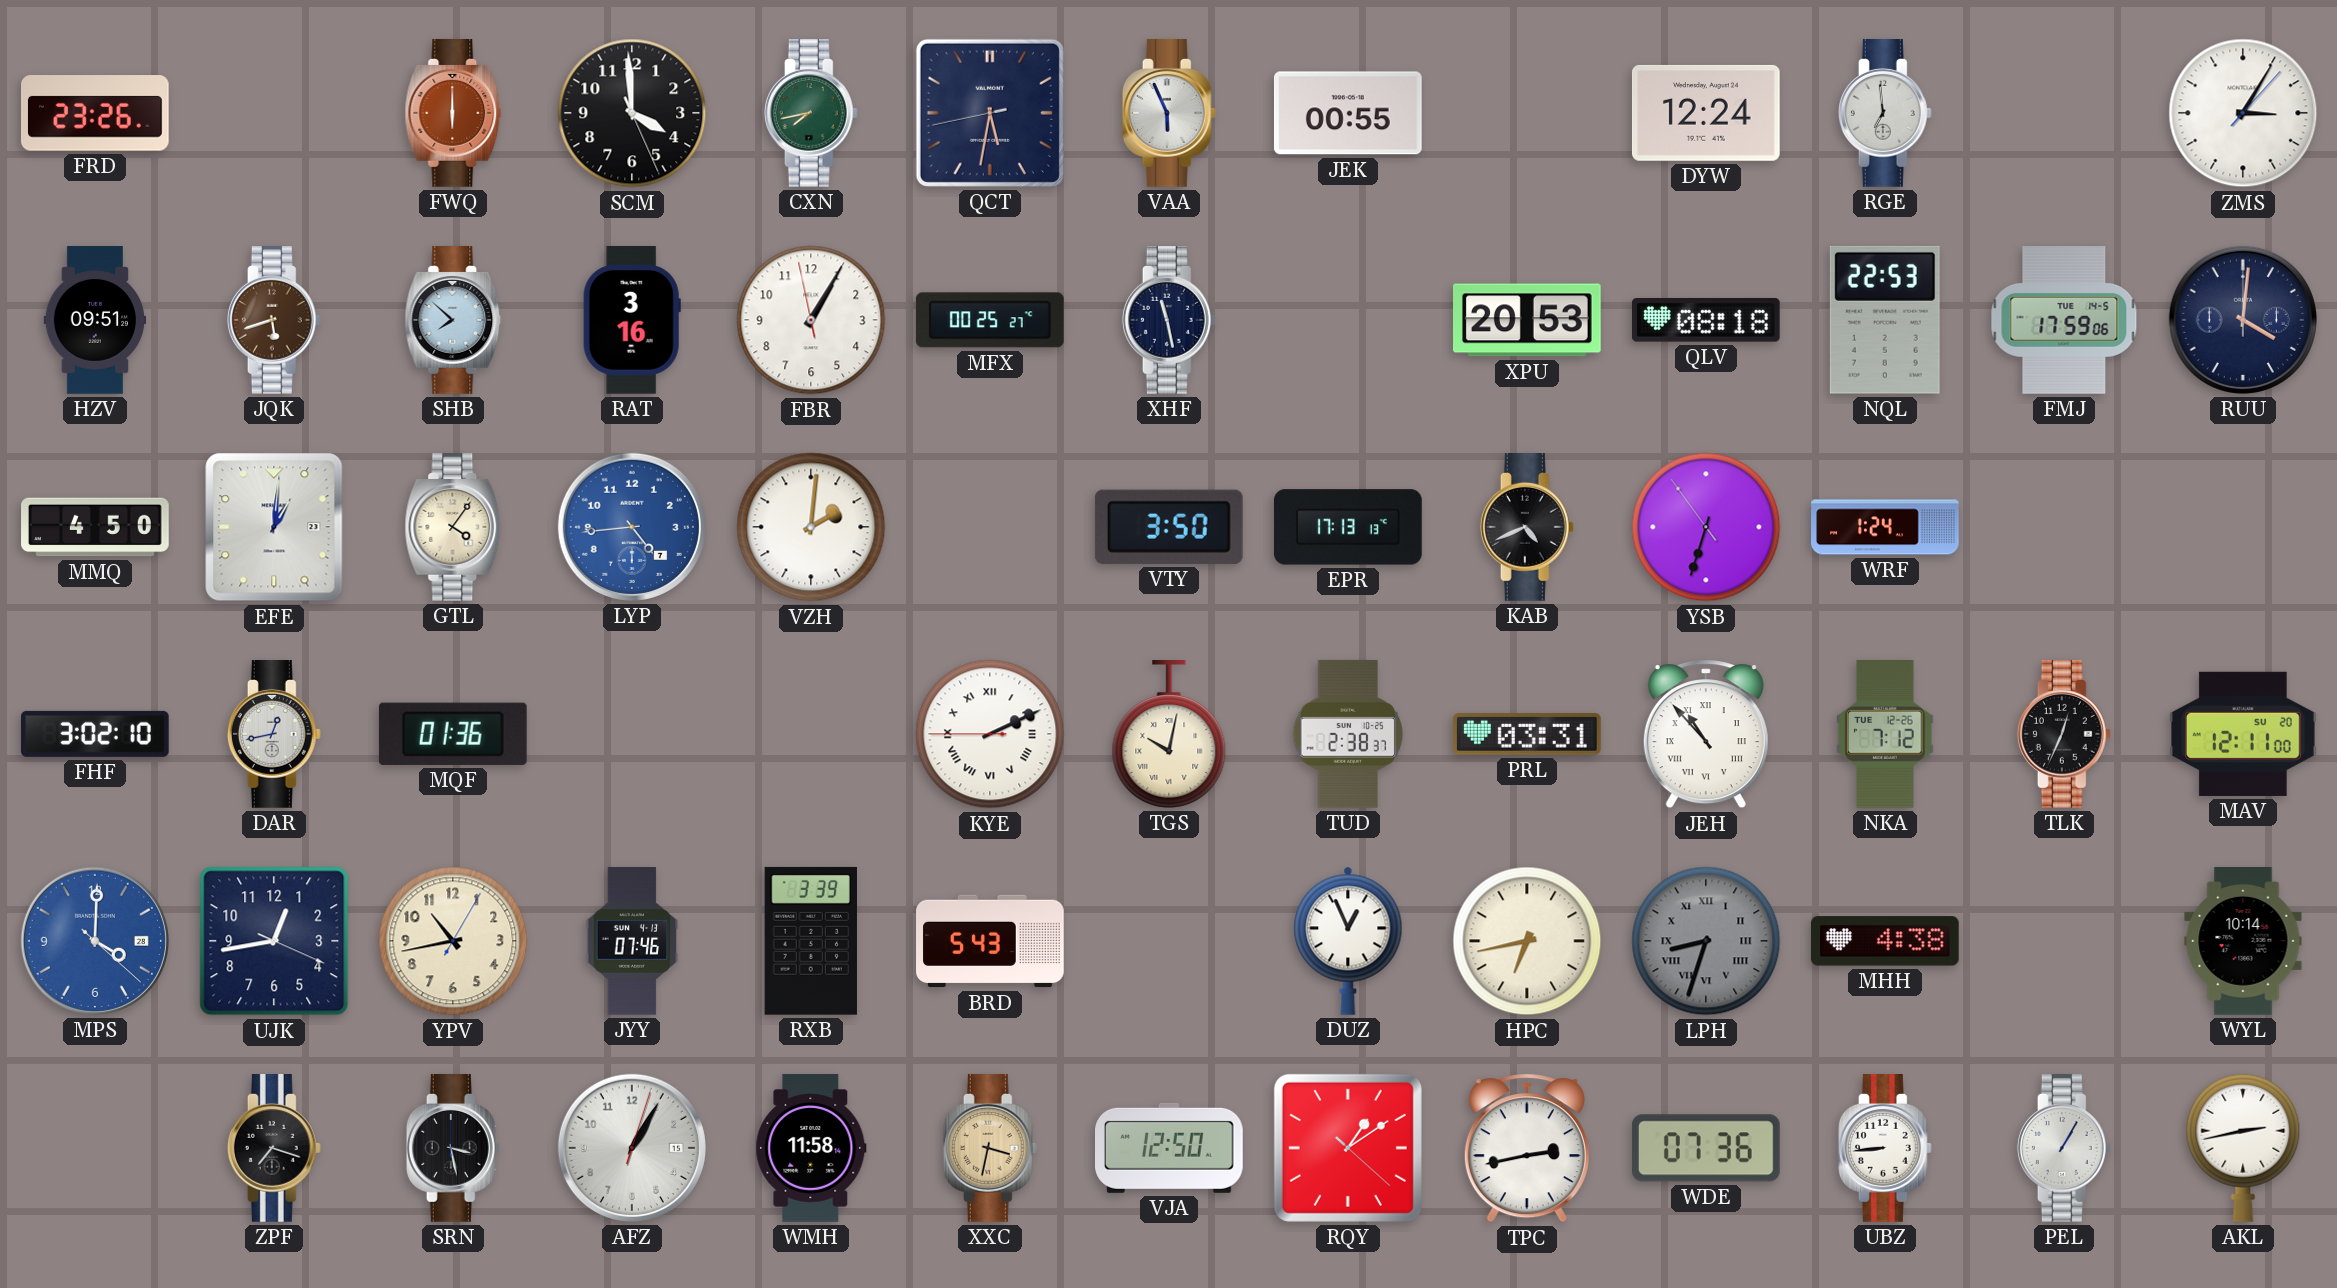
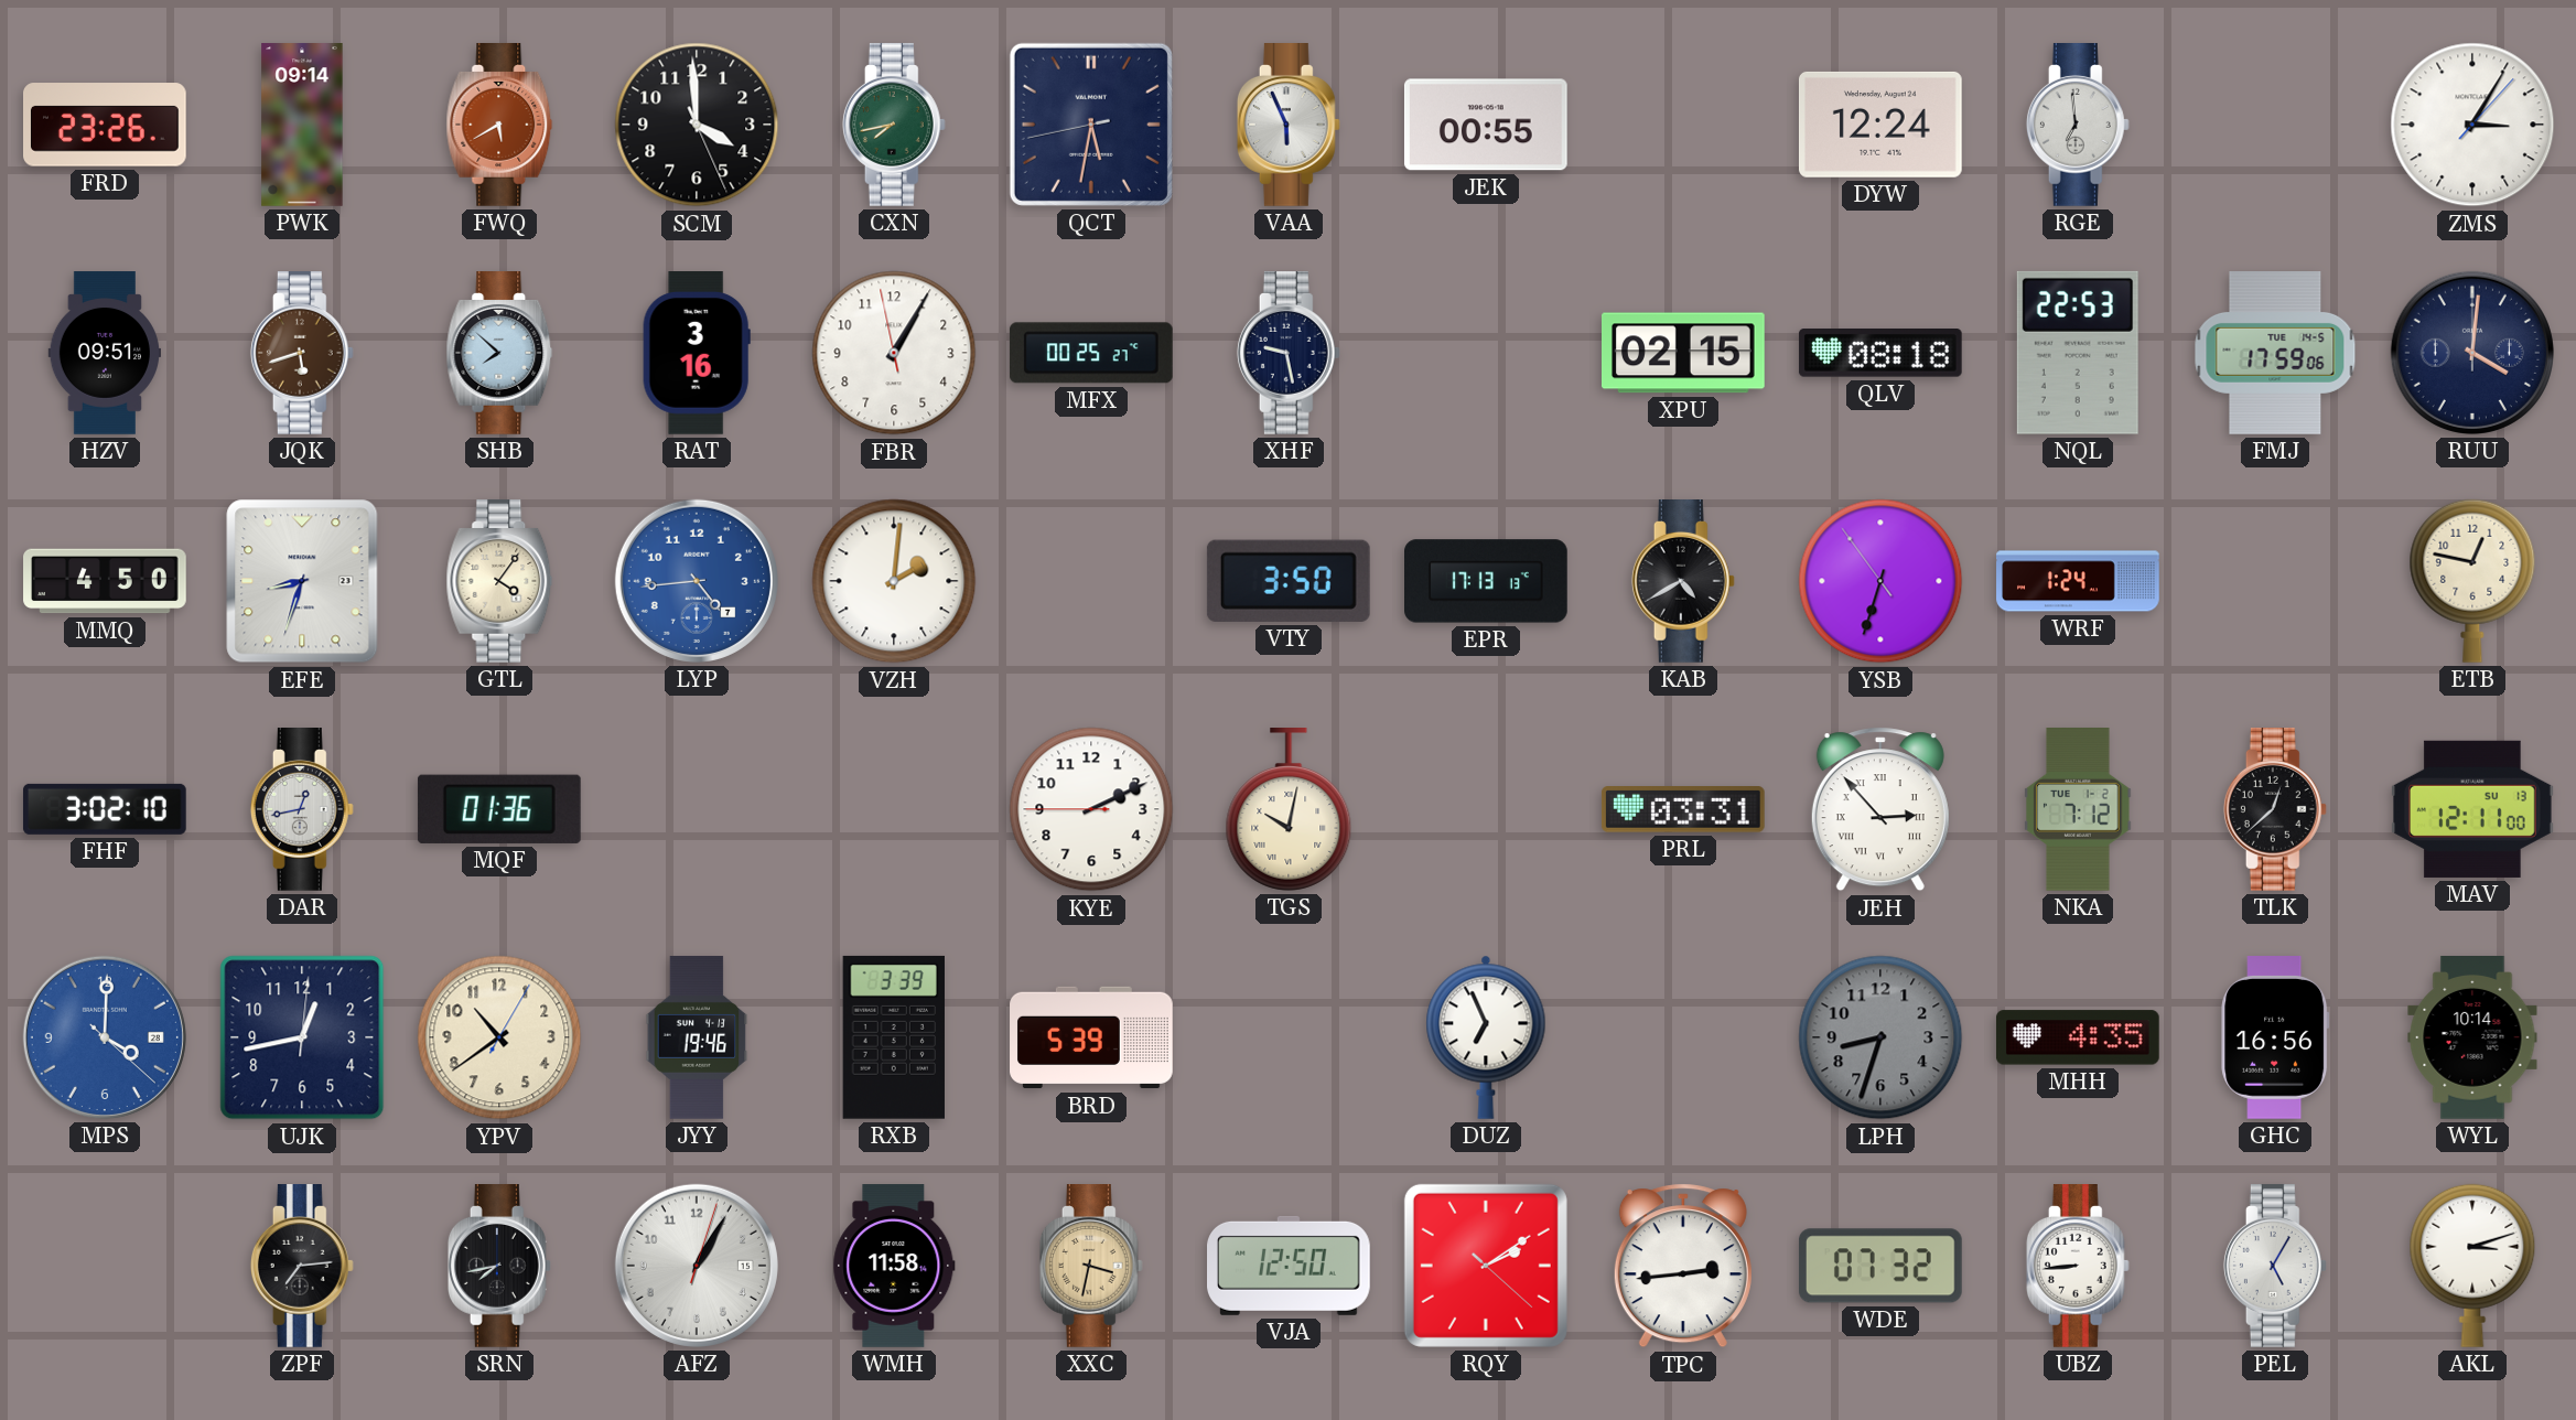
PWK: none -> 09:14 (302, 125)
FWQ: 6:00 -> 5:40 (499, 126)
XHF: 11:28 -> 9:28 (1289, 354)
XPU: 20:53 -> 02:15 (1684, 353)
EFE: 1:01 -> 8:33 (302, 581)
KAB: 4:41 -> 4:40 (1683, 582)
ETB: none -> 12:47 (2472, 581)
KYE numerals: Roman -> Arabic (1091, 809)
TUD: 2:38 -> none (1347, 734)
JEH: 10:53 -> 2:53 (1880, 809)
NKA date: TUE 12-26 -> TUE 1-2 (2078, 810)
TLK: 12:34 -> 12:38 (2275, 810)
MAV date: SU 20 -> SU 13 (2473, 809)
UJK: 12:43:19 -> 12:43:01 (302, 1037)
YPV: 10:43 -> 10:39 (499, 1037)
JYY: 07:46 -> 19:46 (697, 1037)
BRD: 5:43 -> 5:39 (1091, 1037)
DUZ: 12:56 -> 6:56 (1486, 1037)
HPC: 6:43 -> none (1527, 941)
LPH numerals: Roman -> Arabic (1880, 1037)
MHH: 4:38 -> 4:35 (2078, 1037)
GHC: none -> 16:56 (2275, 1039)
ZPF: 7:18 -> 7:14 (302, 1267)
SRN: 3:28 -> 7:43 (499, 1267)
RQY: 1:09 -> 2:09 (1486, 1266)
TPC: 2:43 -> 2:44 (1683, 1266)
WDE: 07:36 -> 07:32 (1880, 1266)
PEL: 1:05 -> 5:05 (2275, 1267)
AKL: 2:43 -> 3:12 (2472, 1266)
